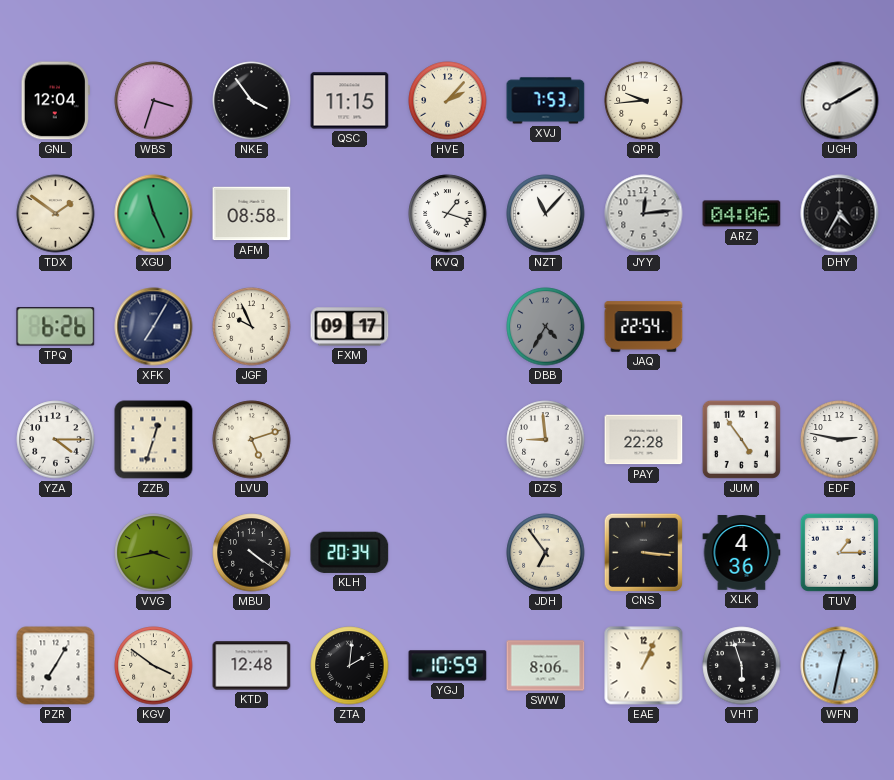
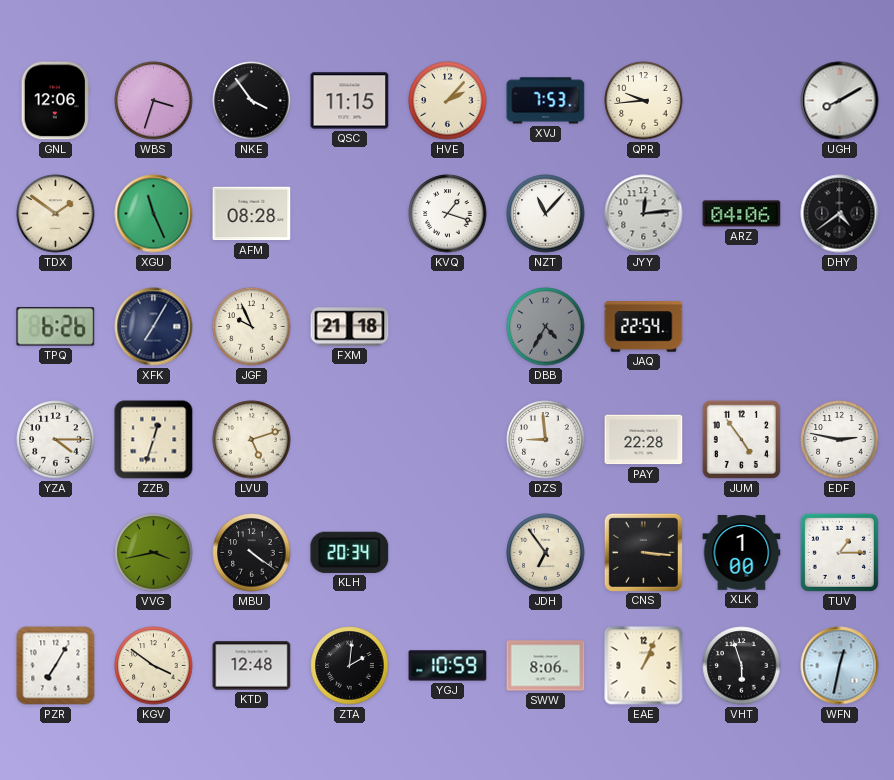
GNL: 12:04 -> 12:06 (55, 101)
AFM: 08:58 -> 08:28 (252, 214)
DHY: 4:35 -> 4:39 (840, 214)
FXM: 09:17 -> 21:18 (350, 327)
XLK: 4:36 -> 1:00 (742, 553)
